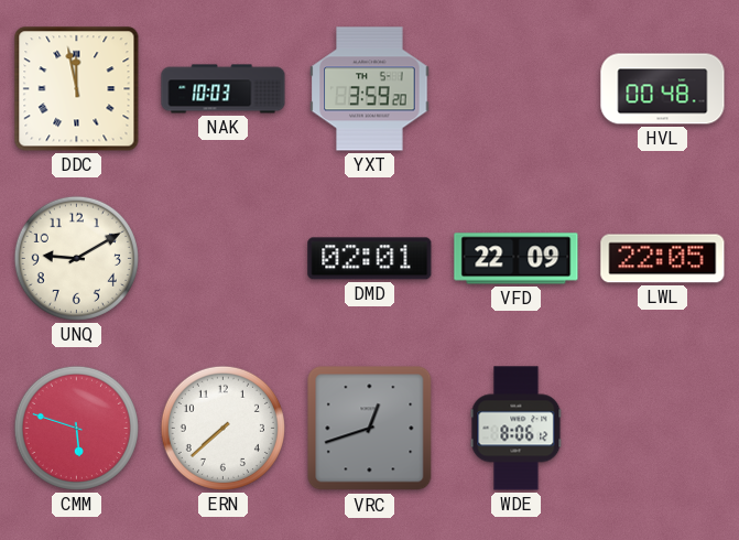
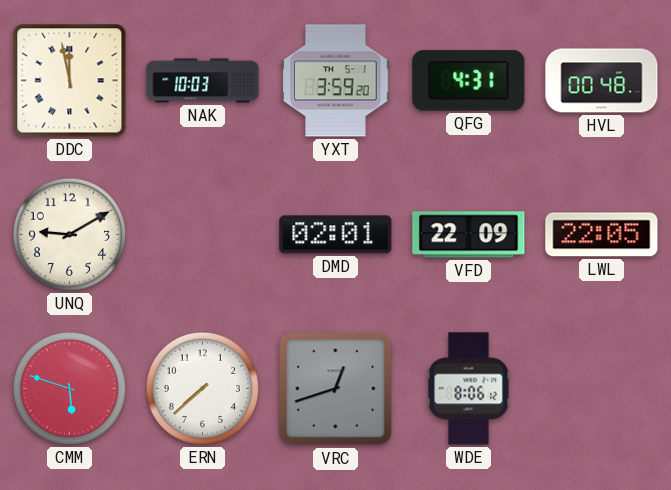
QFG: none -> 4:31 (469, 81)
